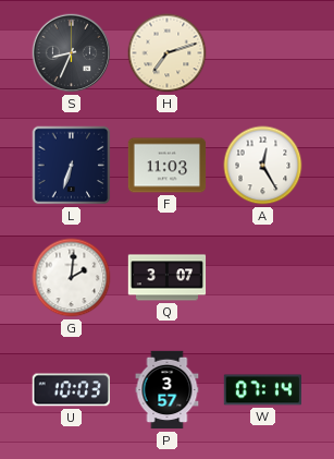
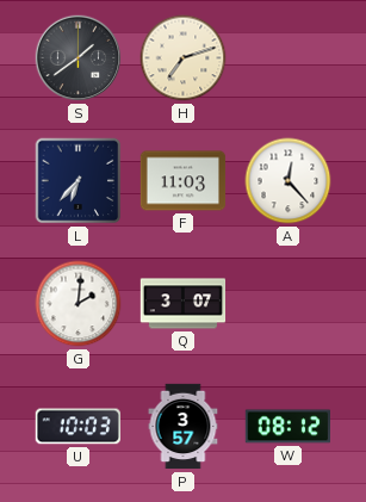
S: 8:34 -> 1:39 (79, 58)
L: 6:33 -> 6:37 (79, 181)
A: 12:25 -> 12:23 (289, 181)
W: 07:14 -> 08:12 (287, 427)
